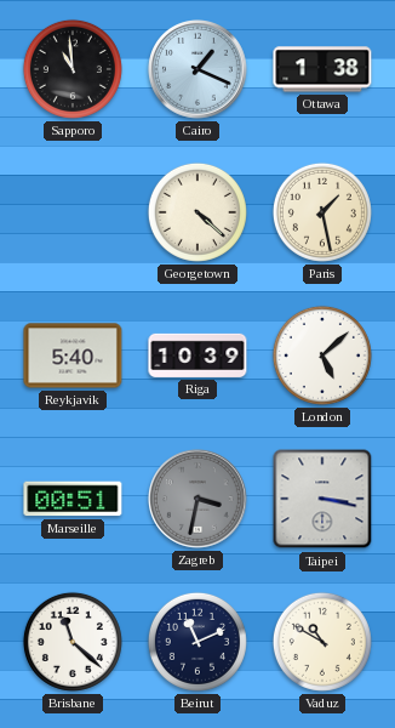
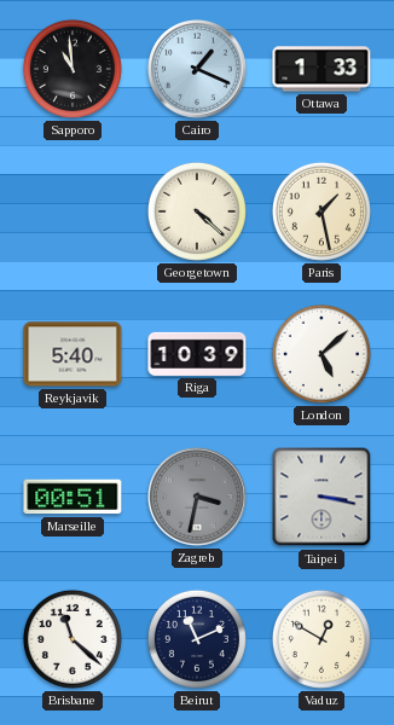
Ottawa: 1:38 -> 1:33 (321, 69)
Vaduz: 10:50 -> 12:50 (321, 639)
